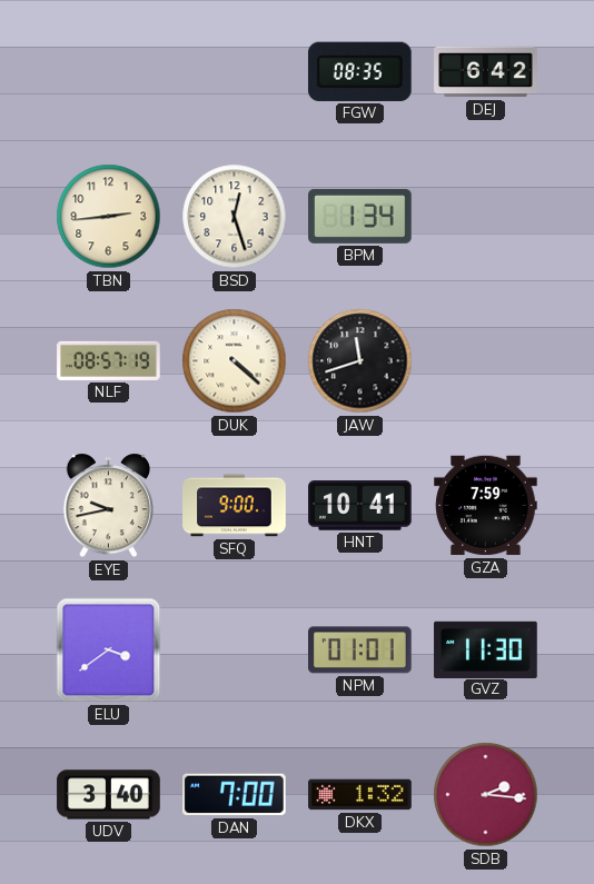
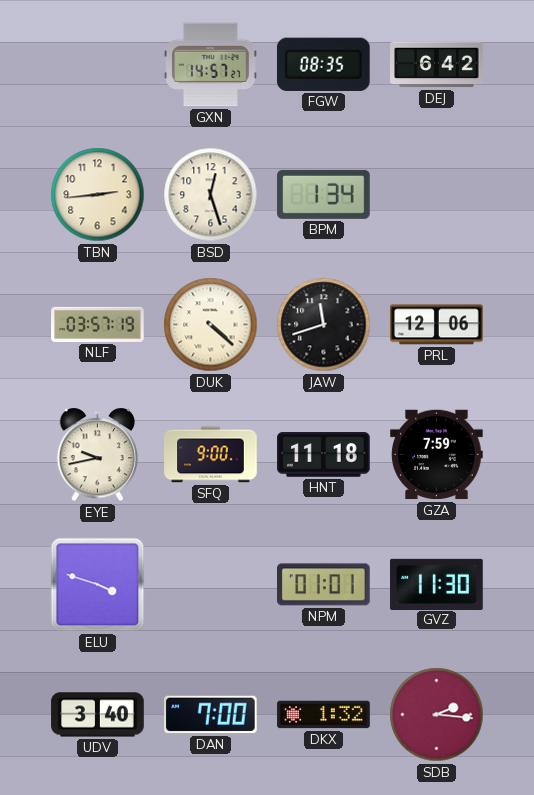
GXN: none -> 14:57 (211, 65)
NLF: 08:57 -> 03:57 (98, 324)
PRL: none -> 12:06 (437, 325)
HNT: 10:41 -> 11:18 (324, 455)
ELU: 3:39 -> 3:48 (98, 585)
